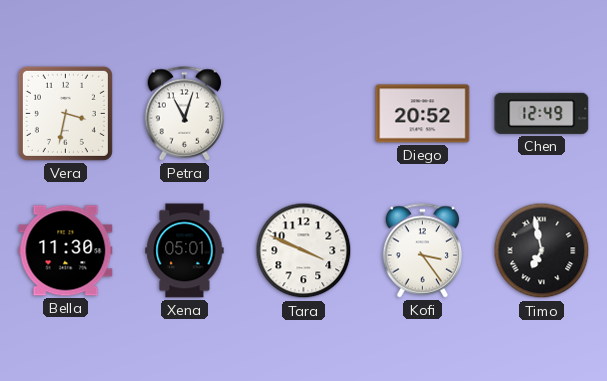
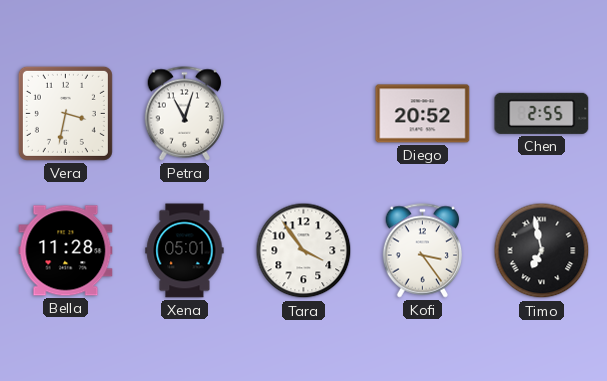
Chen: 12:49 -> 2:55 (542, 113)
Bella: 11:30 -> 11:28 (66, 251)
Tara: 3:49 -> 3:54 (304, 251)
